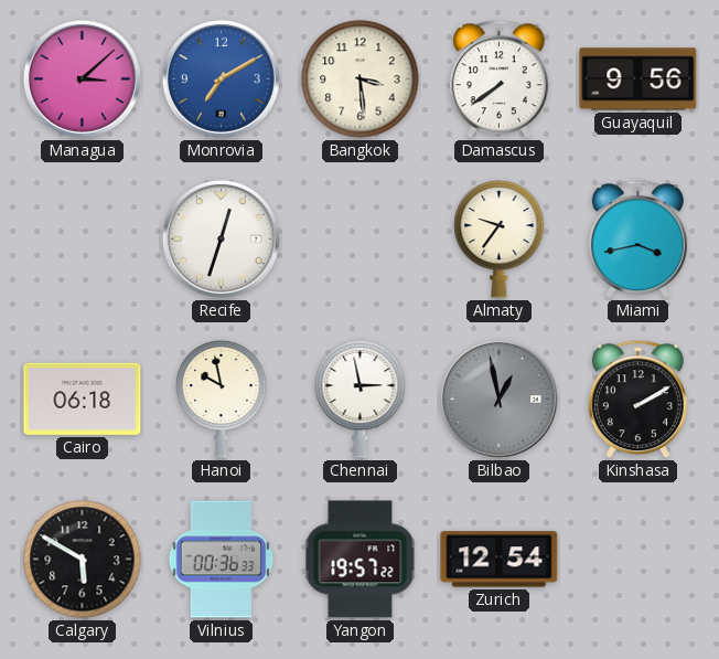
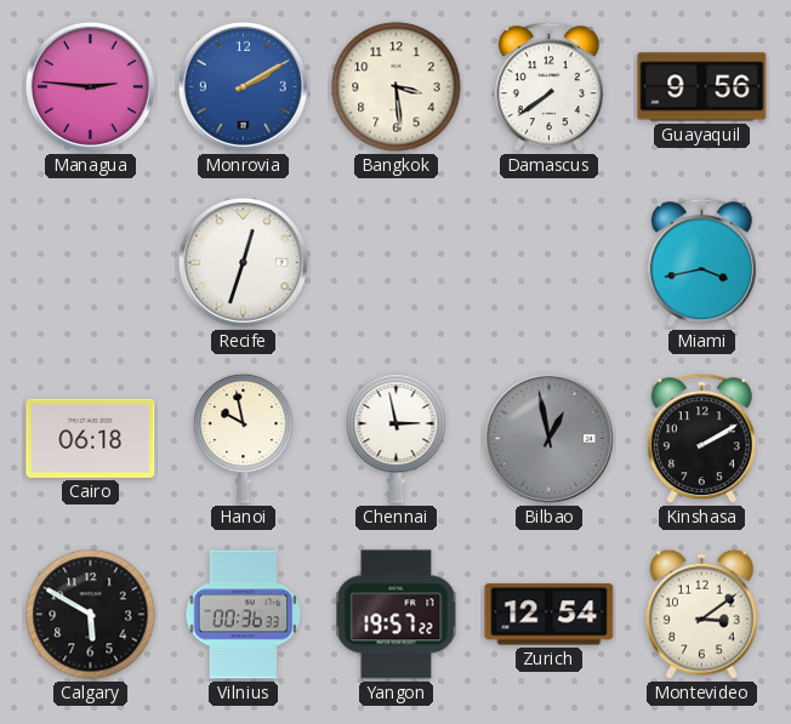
Managua: 3:08 -> 2:46 (90, 86)
Monrovia: 7:10 -> 2:10 (243, 86)
Almaty: 9:36 -> none (500, 238)
Montevideo: none -> 3:09 (701, 614)
